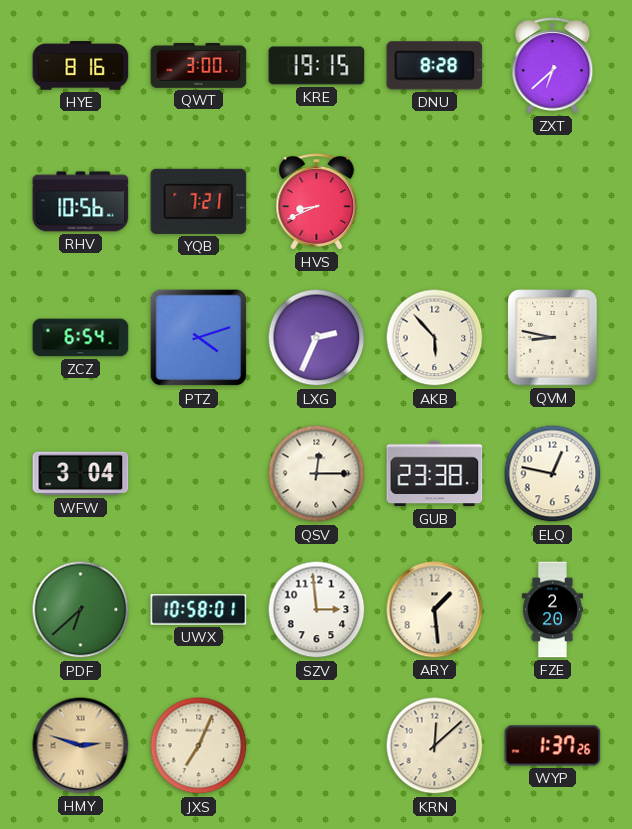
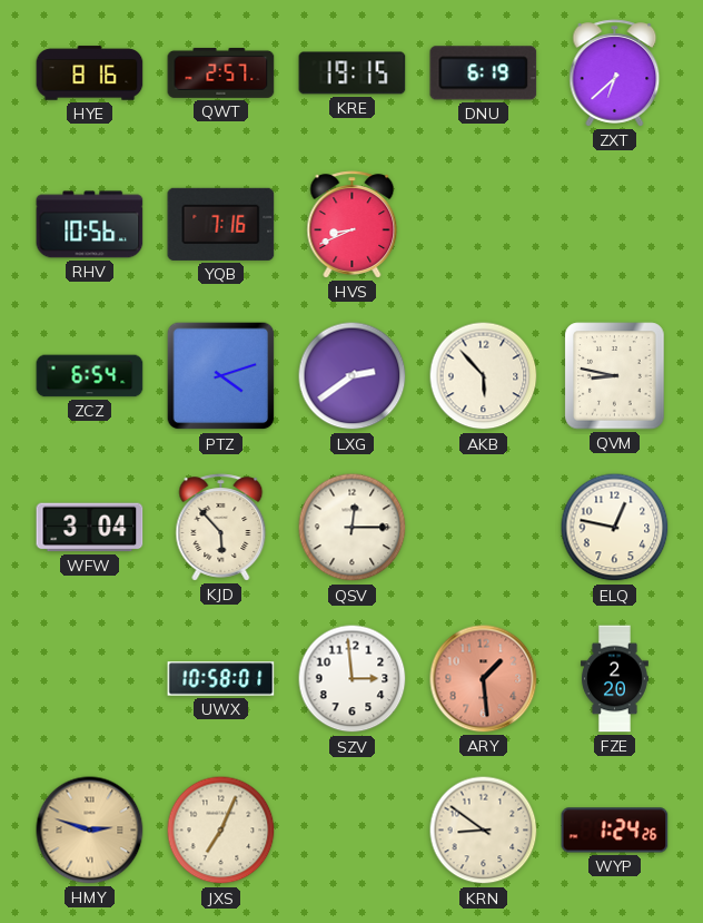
QWT: 3:00 -> 2:57 (221, 72)
DNU: 8:28 -> 6:19 (484, 73)
YQB: 7:21 -> 7:16 (221, 224)
LXG: 2:34 -> 2:39 (353, 376)
KJD: none -> 5:53 (221, 528)
GUB: 23:38 -> none (435, 474)
PDF: 6:38 -> none (81, 610)
ARY dial: cream -> salmon (484, 679)
KRN: 12:08 -> 8:51 (484, 831)
WYP: 1:37 -> 1:24 (615, 831)
